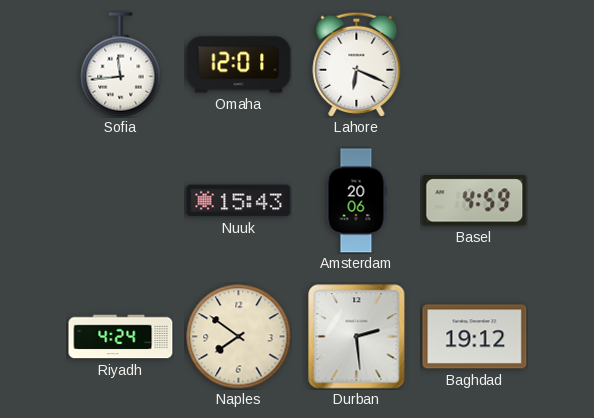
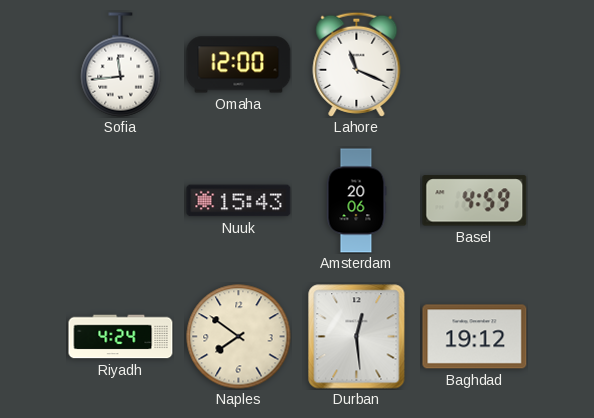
Omaha: 12:01 -> 12:00 (239, 65)
Lahore: 6:19 -> 11:19 (357, 64)
Durban: 2:29 -> 12:29 (357, 337)
